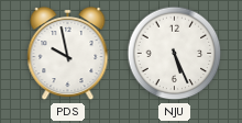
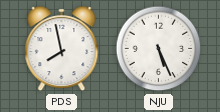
PDS: 9:58 -> 7:58 (62, 49)
